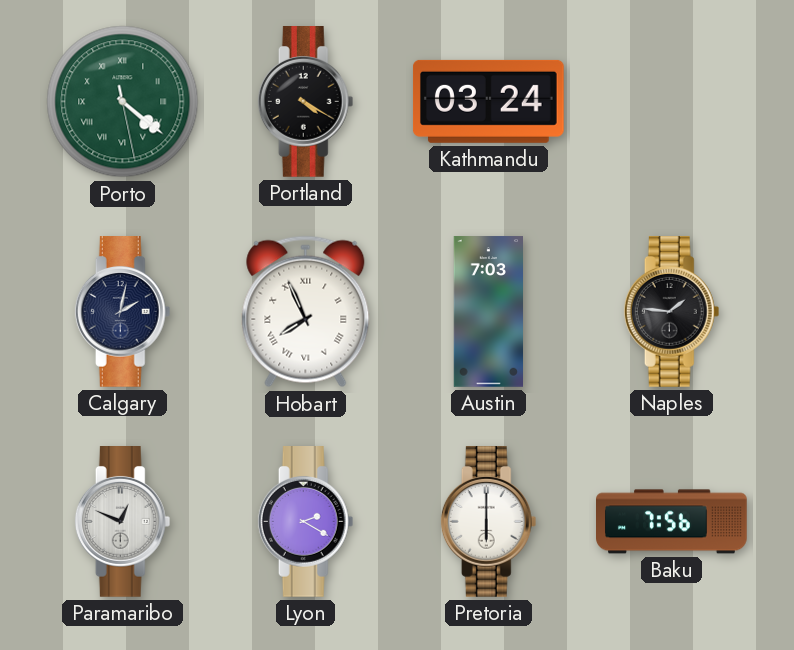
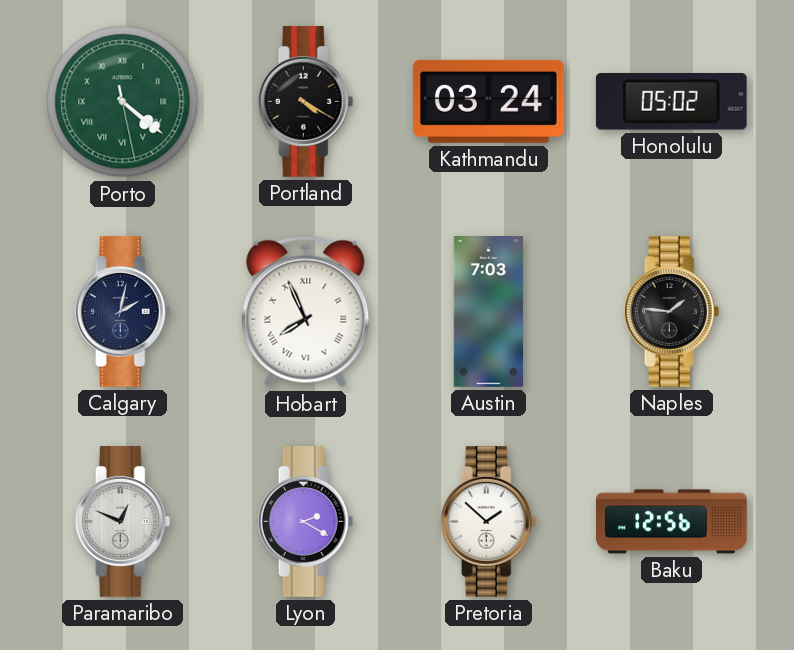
Honolulu: none -> 05:02 (671, 102)
Pretoria: 6:00 -> 1:52 (489, 522)
Baku: 7:56 -> 12:56 (672, 522)
